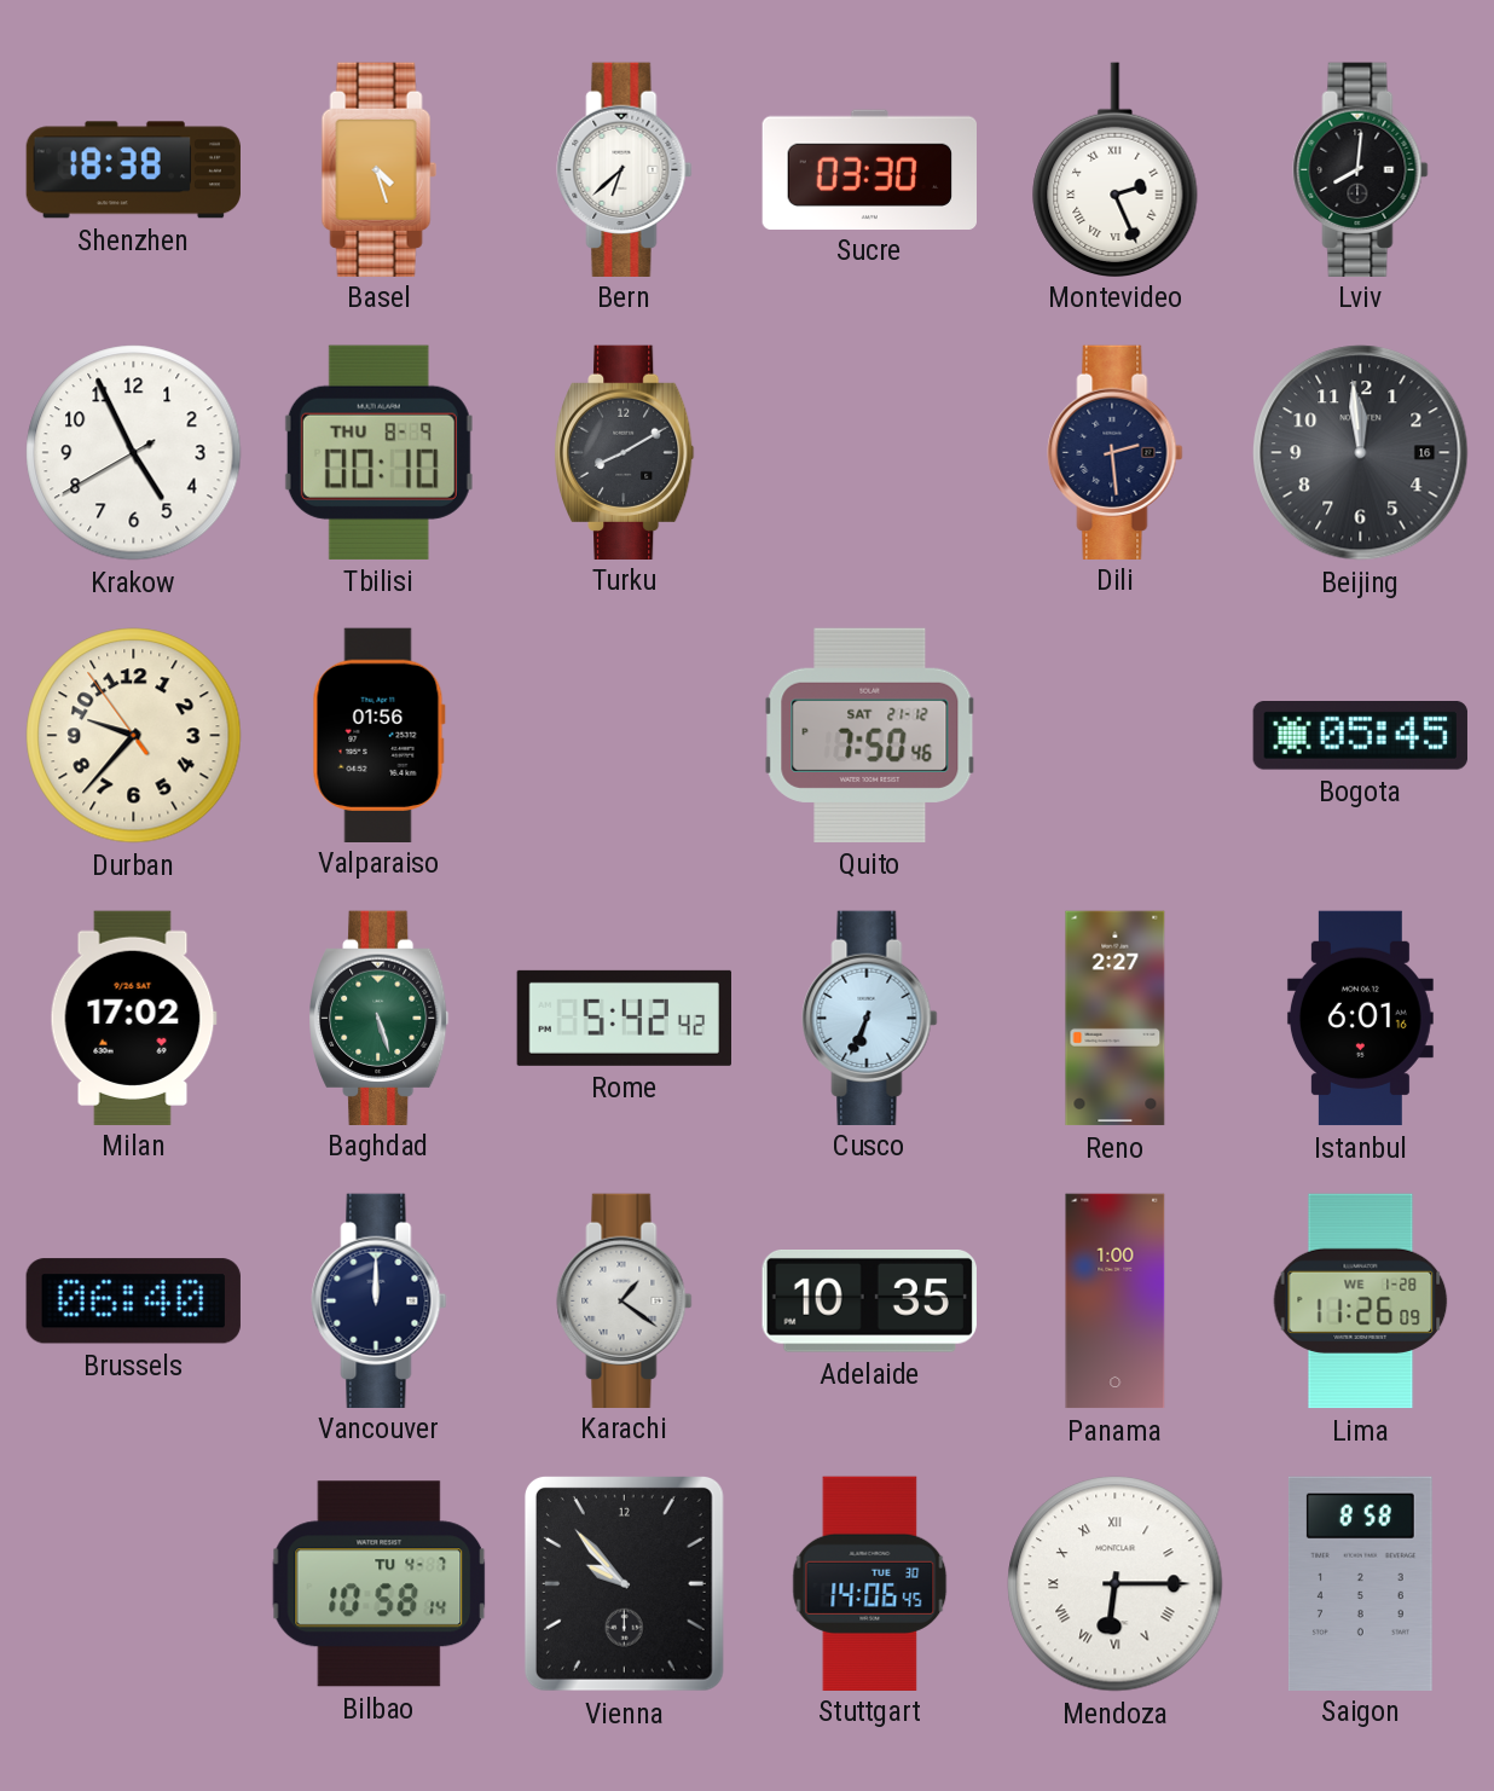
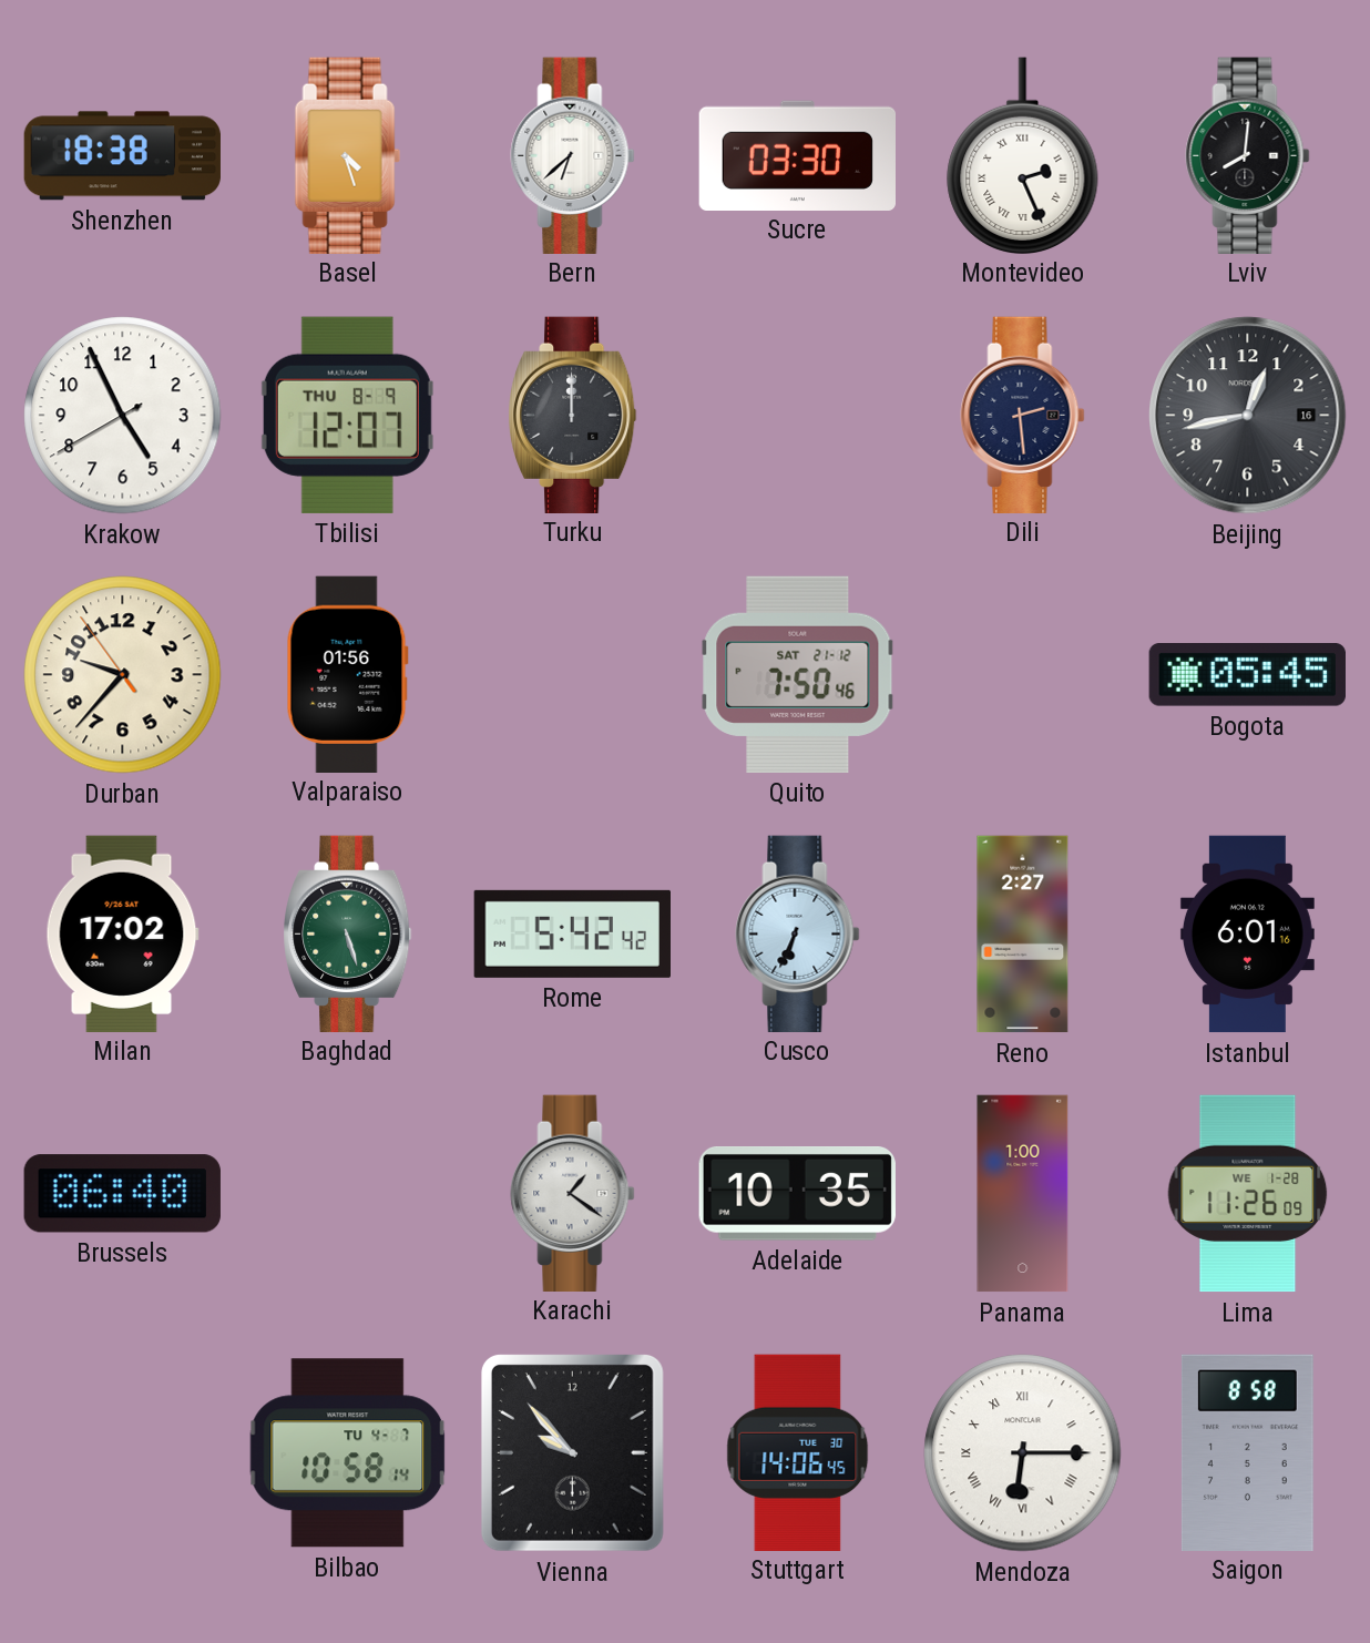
Tbilisi: 00:10 -> 12:07 (347, 415)
Turku: 8:10 -> 12:00 (573, 415)
Beijing: 11:59 -> 12:43 (1248, 416)
Vancouver: 12:00 -> none (380, 1300)
